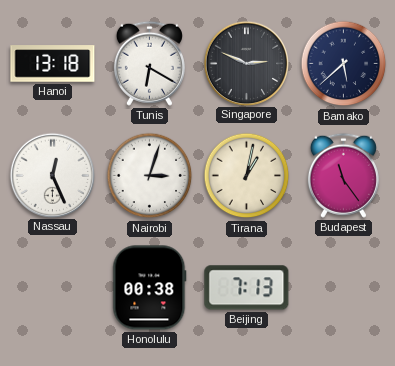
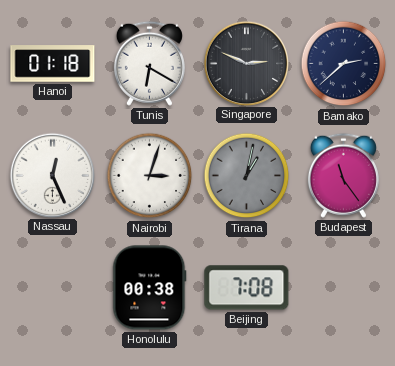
Hanoi: 13:18 -> 01:18 (53, 64)
Bamako: 5:38 -> 2:38 (344, 64)
Tirana dial: cream -> grey (247, 176)
Beijing: 7:13 -> 7:08 (247, 288)
